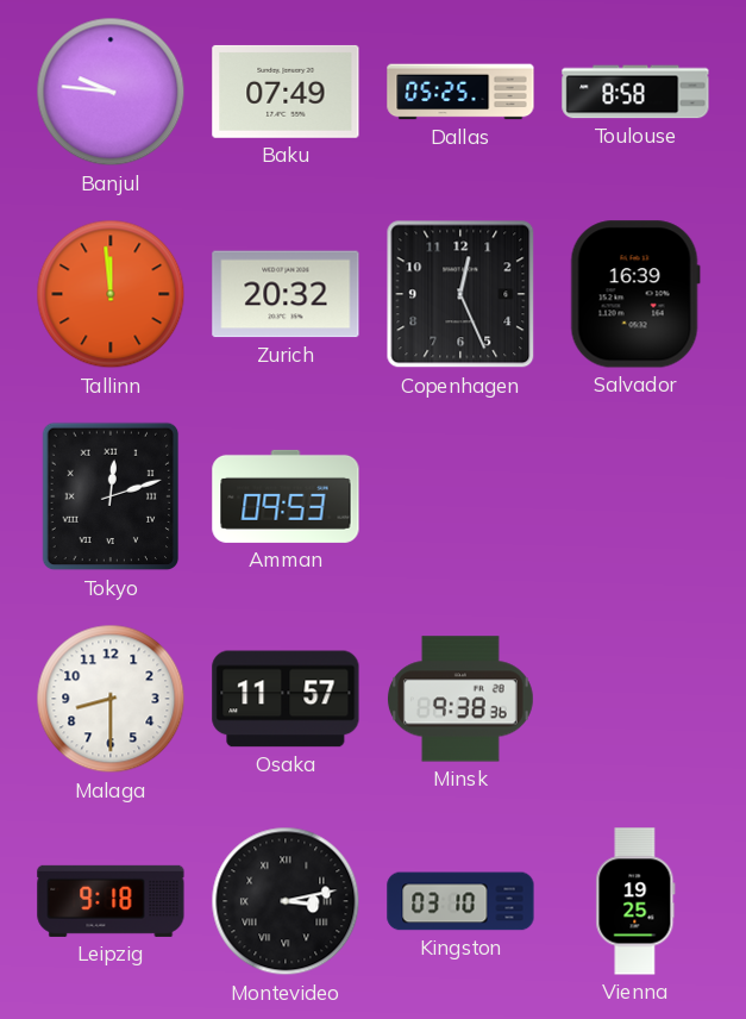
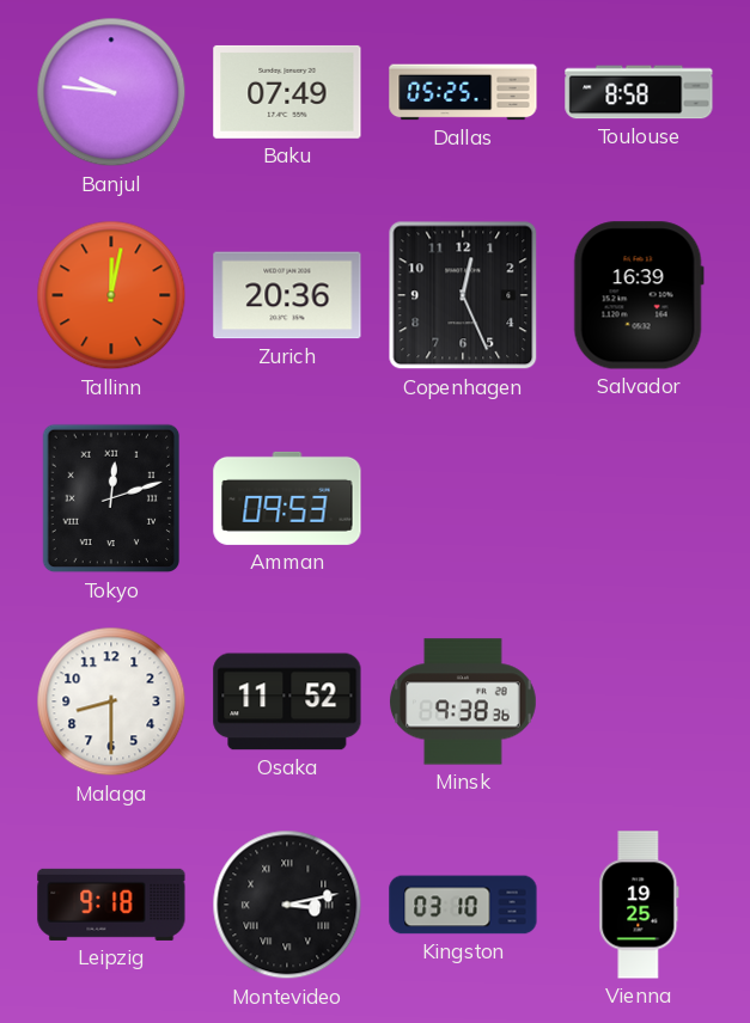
Tallinn: 11:59 -> 12:02 (111, 295)
Zurich: 20:32 -> 20:36 (287, 295)
Osaka: 11:57 -> 11:52 (287, 702)
